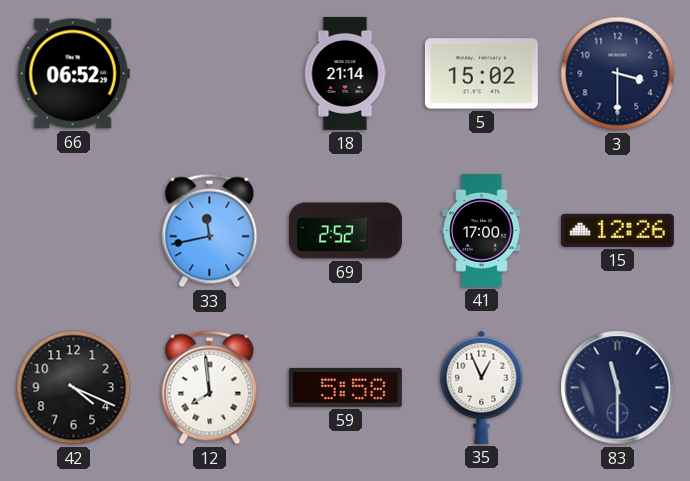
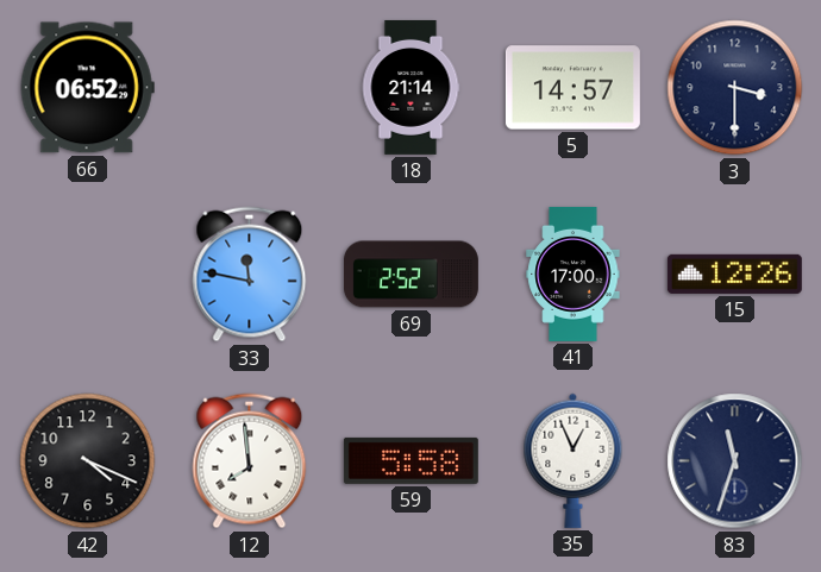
5: 15:02 -> 14:57 (572, 88)
33: 11:43 -> 11:47 (250, 275)
83: 11:30 -> 11:33 (735, 461)
